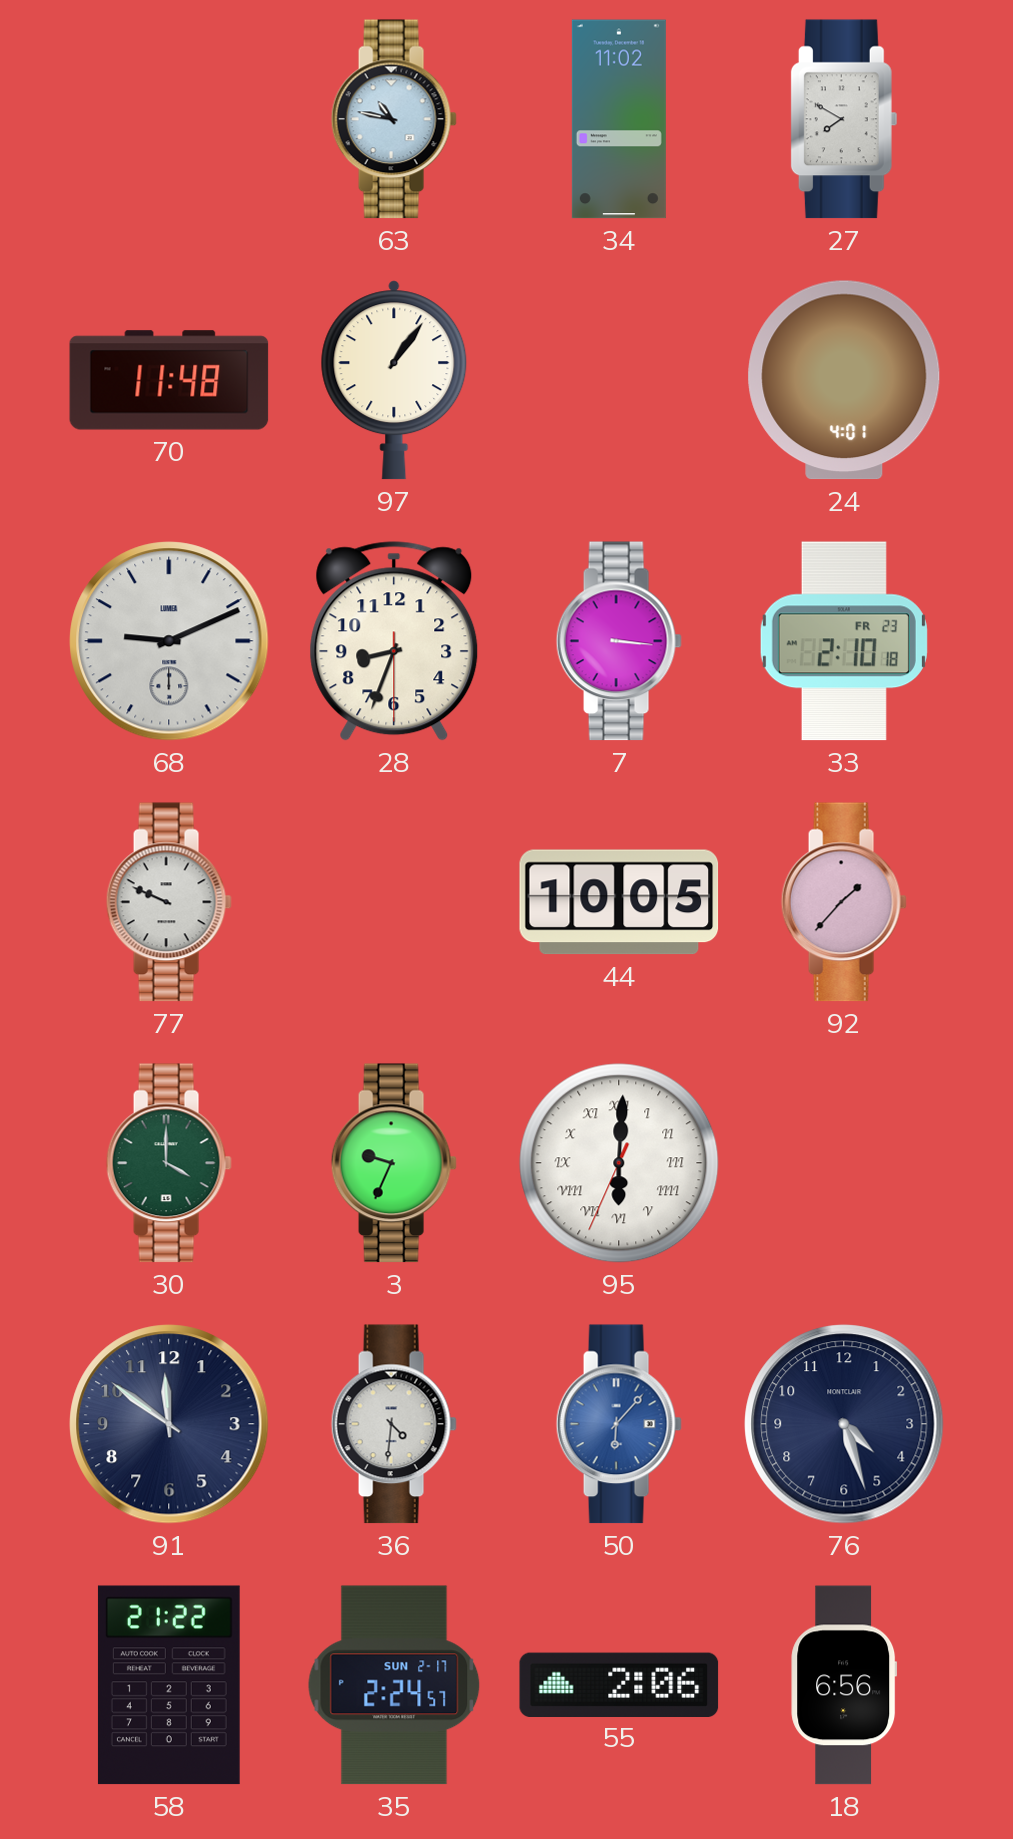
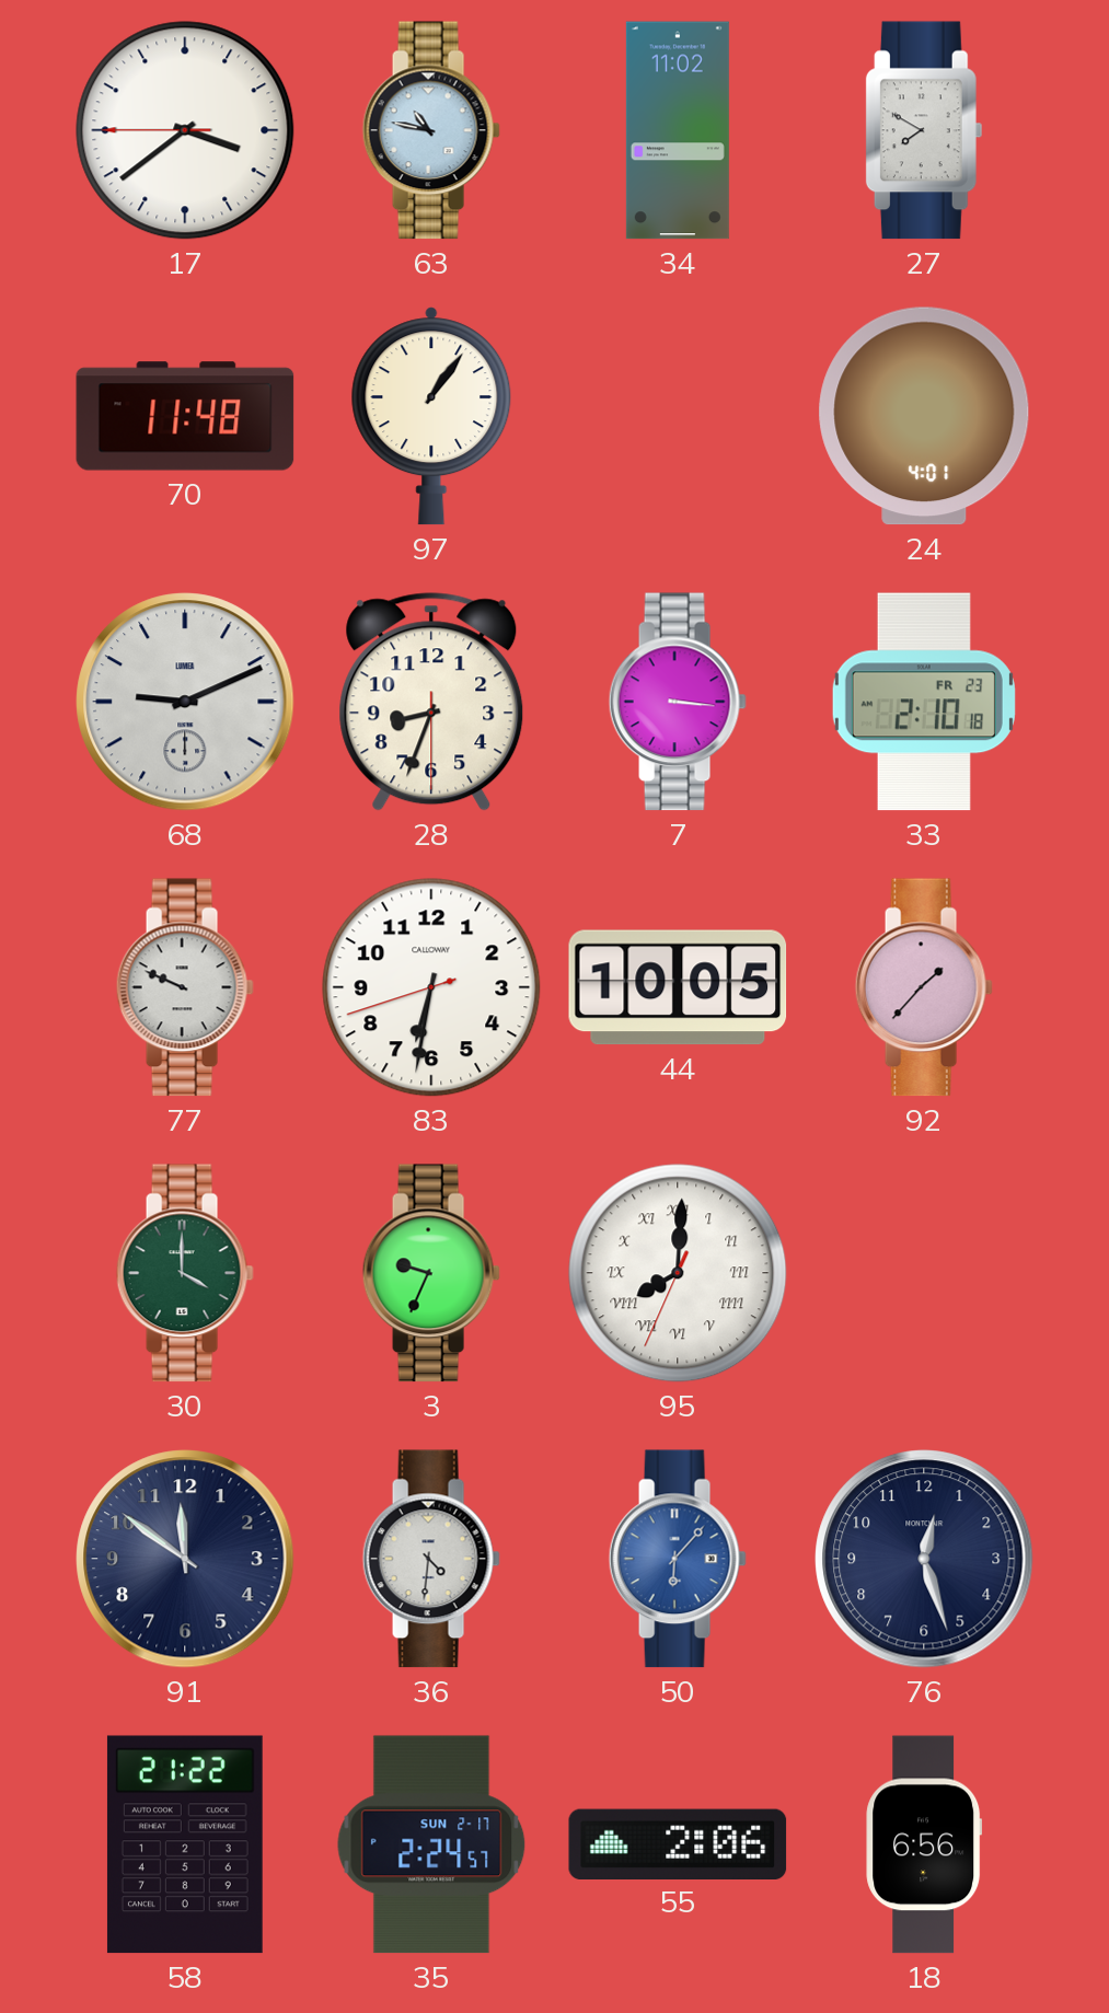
17: none -> 3:38 (185, 130)
83: none -> 6:31 (431, 987)
95: 6:00 -> 8:00 (678, 1273)
76: 4:27 -> 12:27 (924, 1559)
